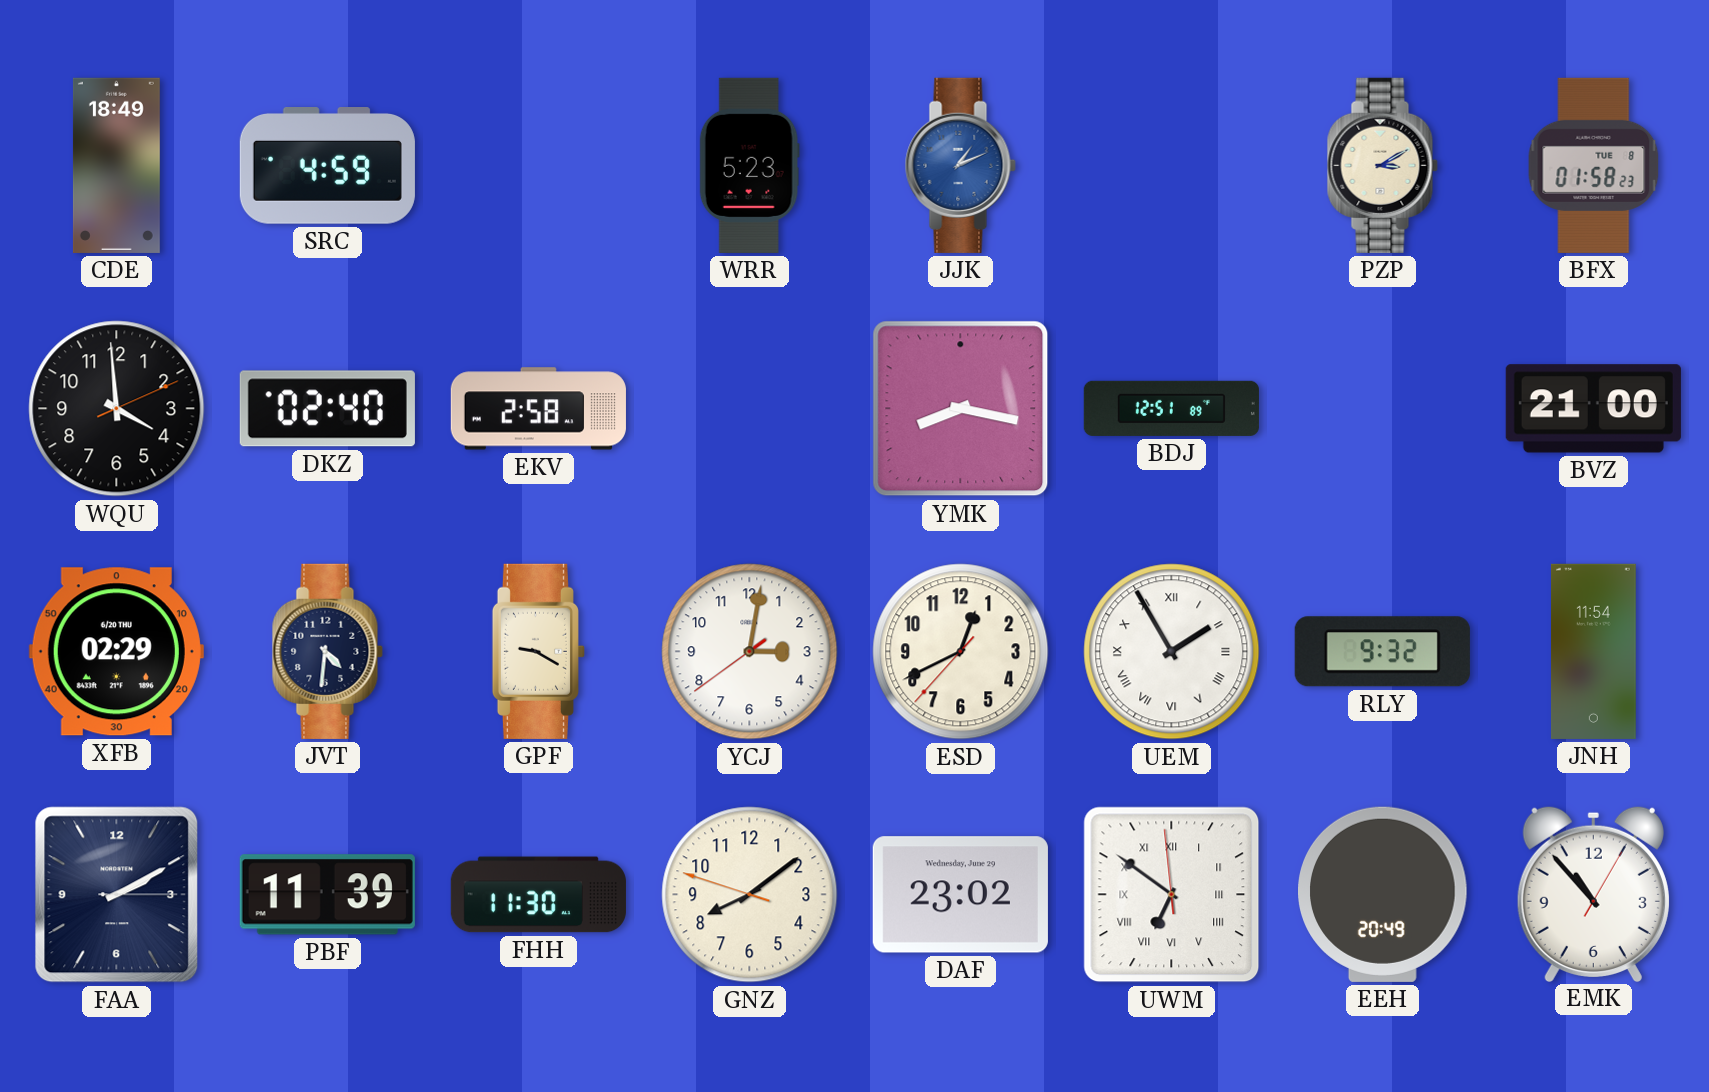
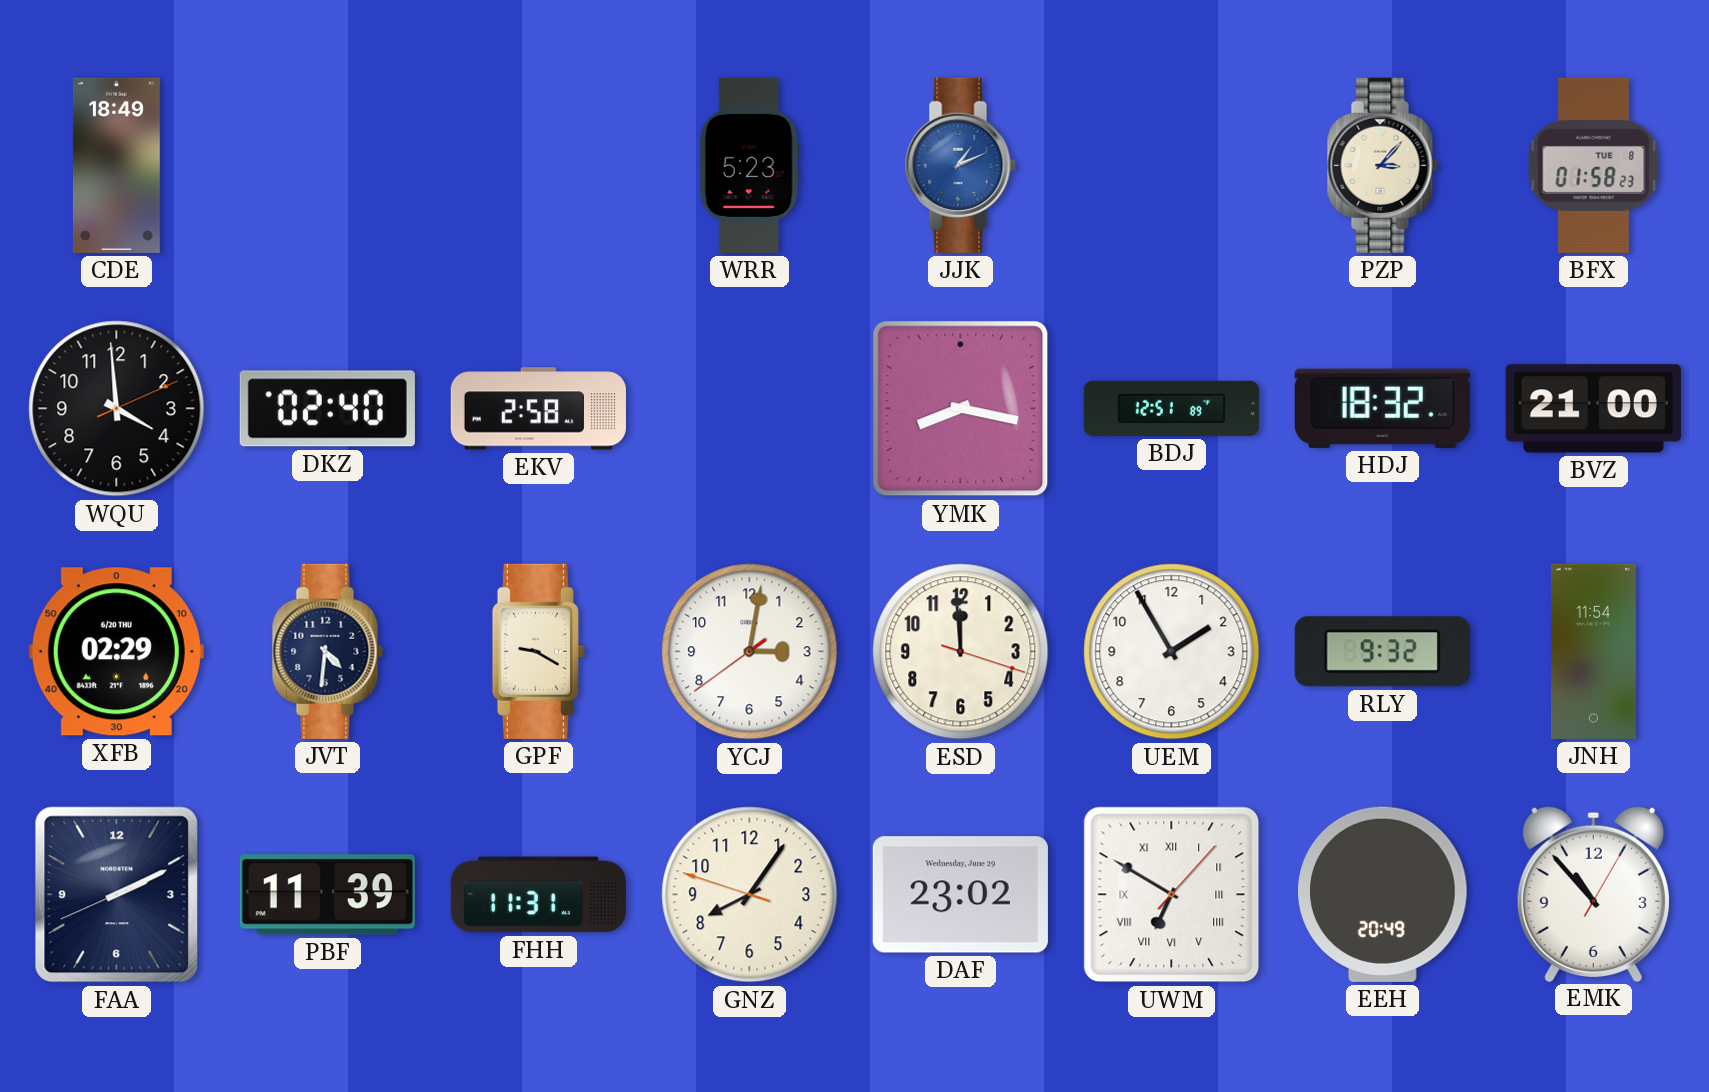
SRC: 4:59 -> none (327, 166)
PZP: 3:10 -> 3:07 (1382, 165)
HDJ: none -> 18:32 (1382, 408)
ESD: 12:40 -> 11:59 (961, 652)
UEM numerals: Roman -> Arabic (1172, 652)
FAA: 2:10:15 -> 2:10:41 (117, 895)
FHH: 11:30 -> 11:31 (538, 895)
GNZ: 8:08 -> 8:05 (750, 895)
UWM: 6:50:59 -> 6:50:07 (1172, 895)
